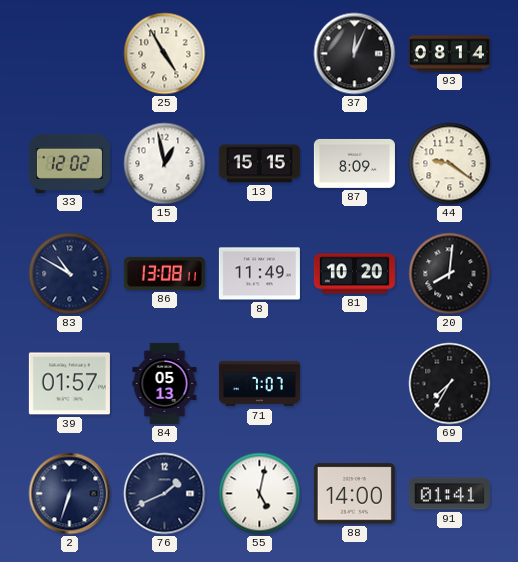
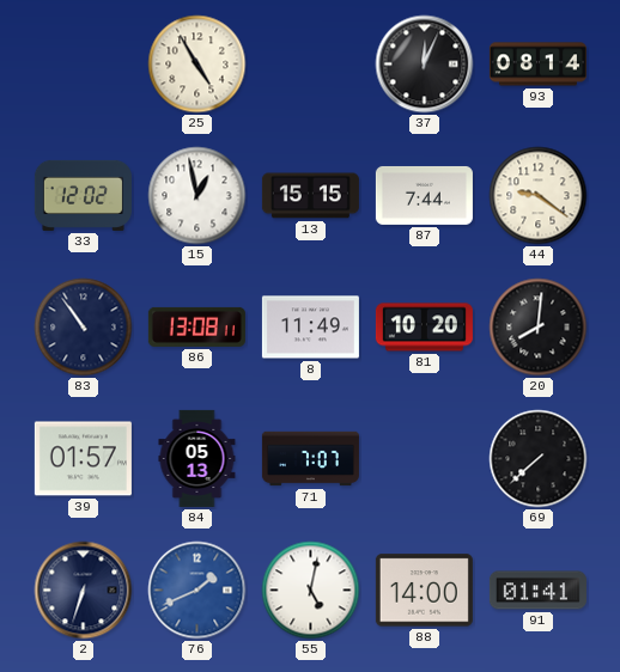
87: 8:09 -> 7:44 (424, 195)
83: 10:50 -> 10:54 (84, 328)
69: 7:35 -> 7:38 (539, 459)
76 dial: navy -> blue (197, 591)
